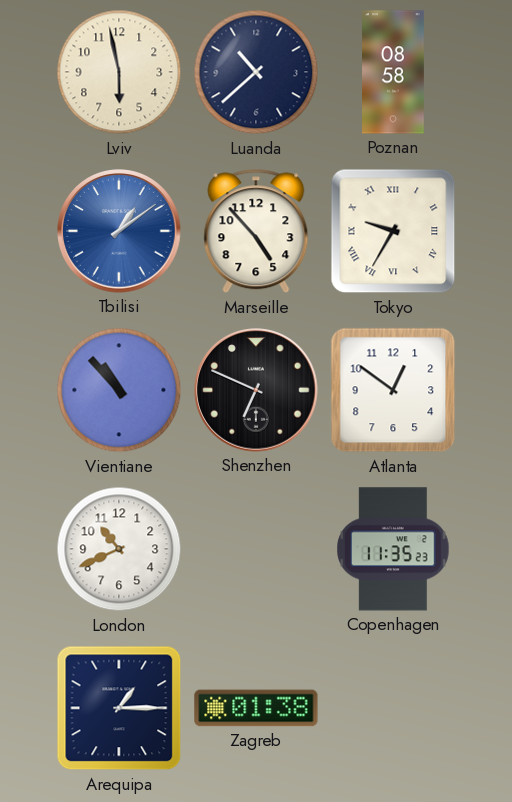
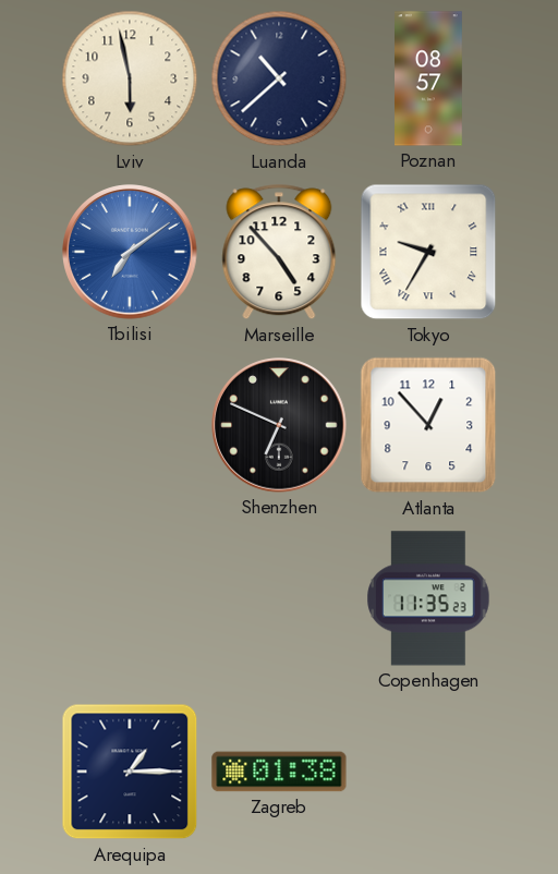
Poznan: 08:58 -> 08:57 (429, 78)
Tbilisi: 1:09 -> 7:09 (130, 252)
Vientiane: 10:53 -> none (119, 390)
Atlanta: 12:51 -> 12:53 (428, 425)
London: 10:41 -> none (119, 549)
